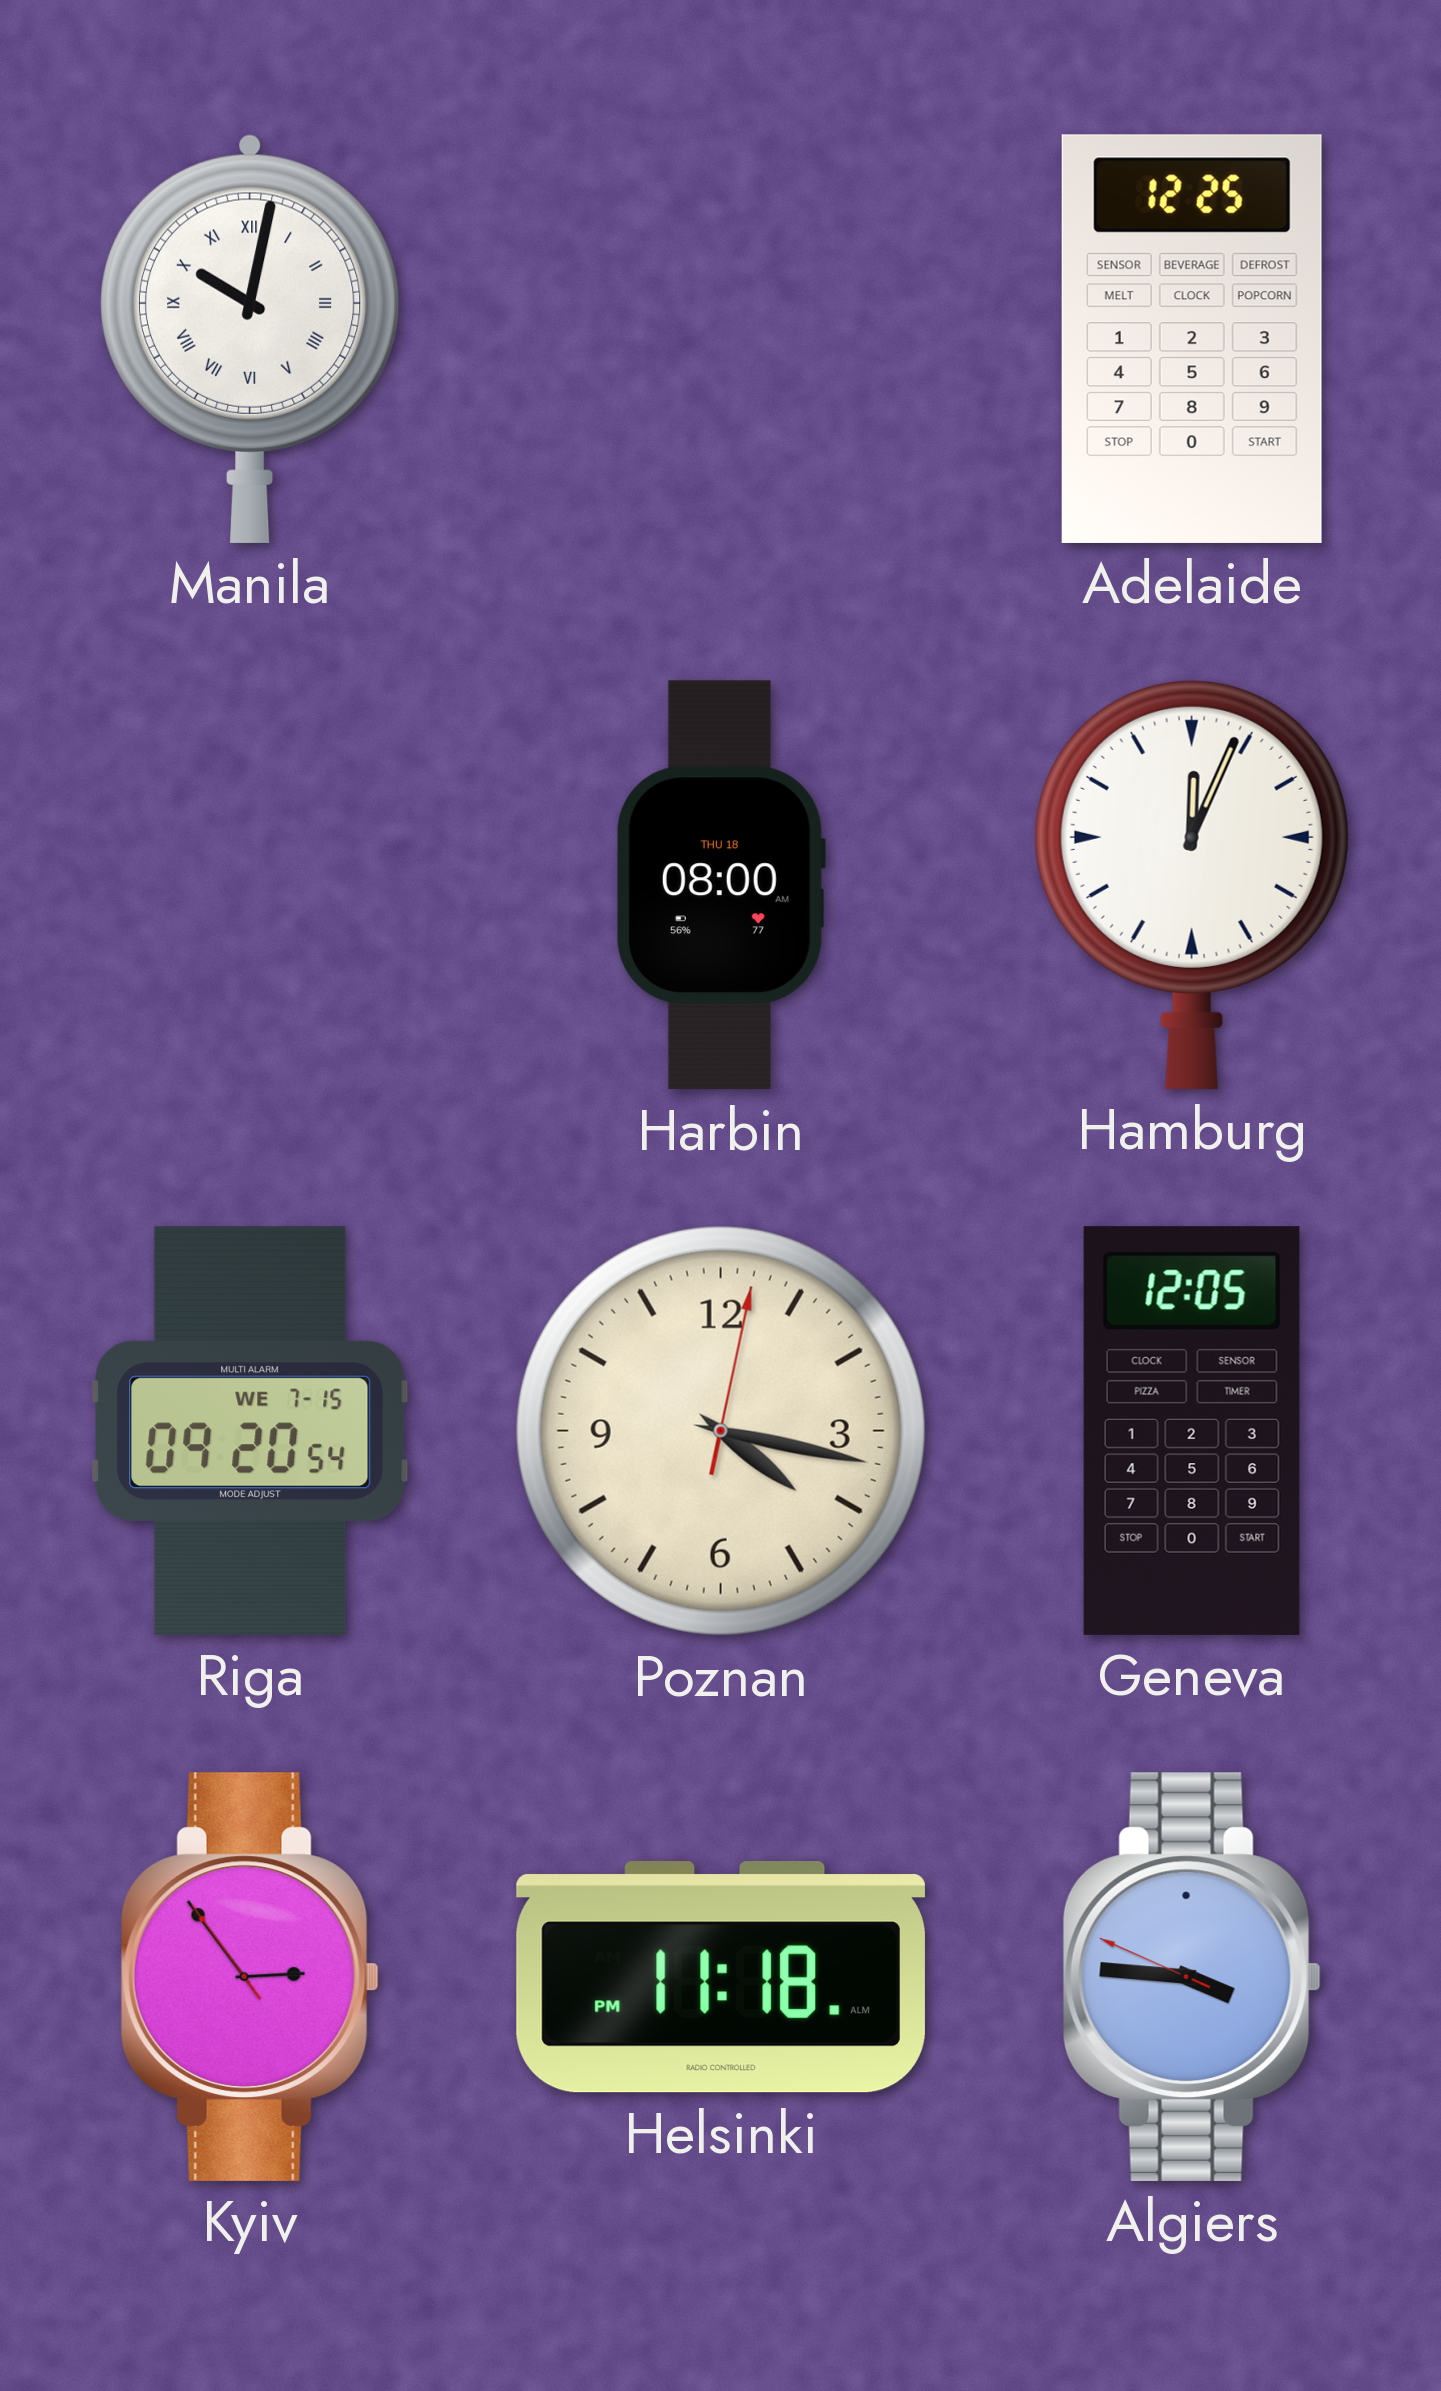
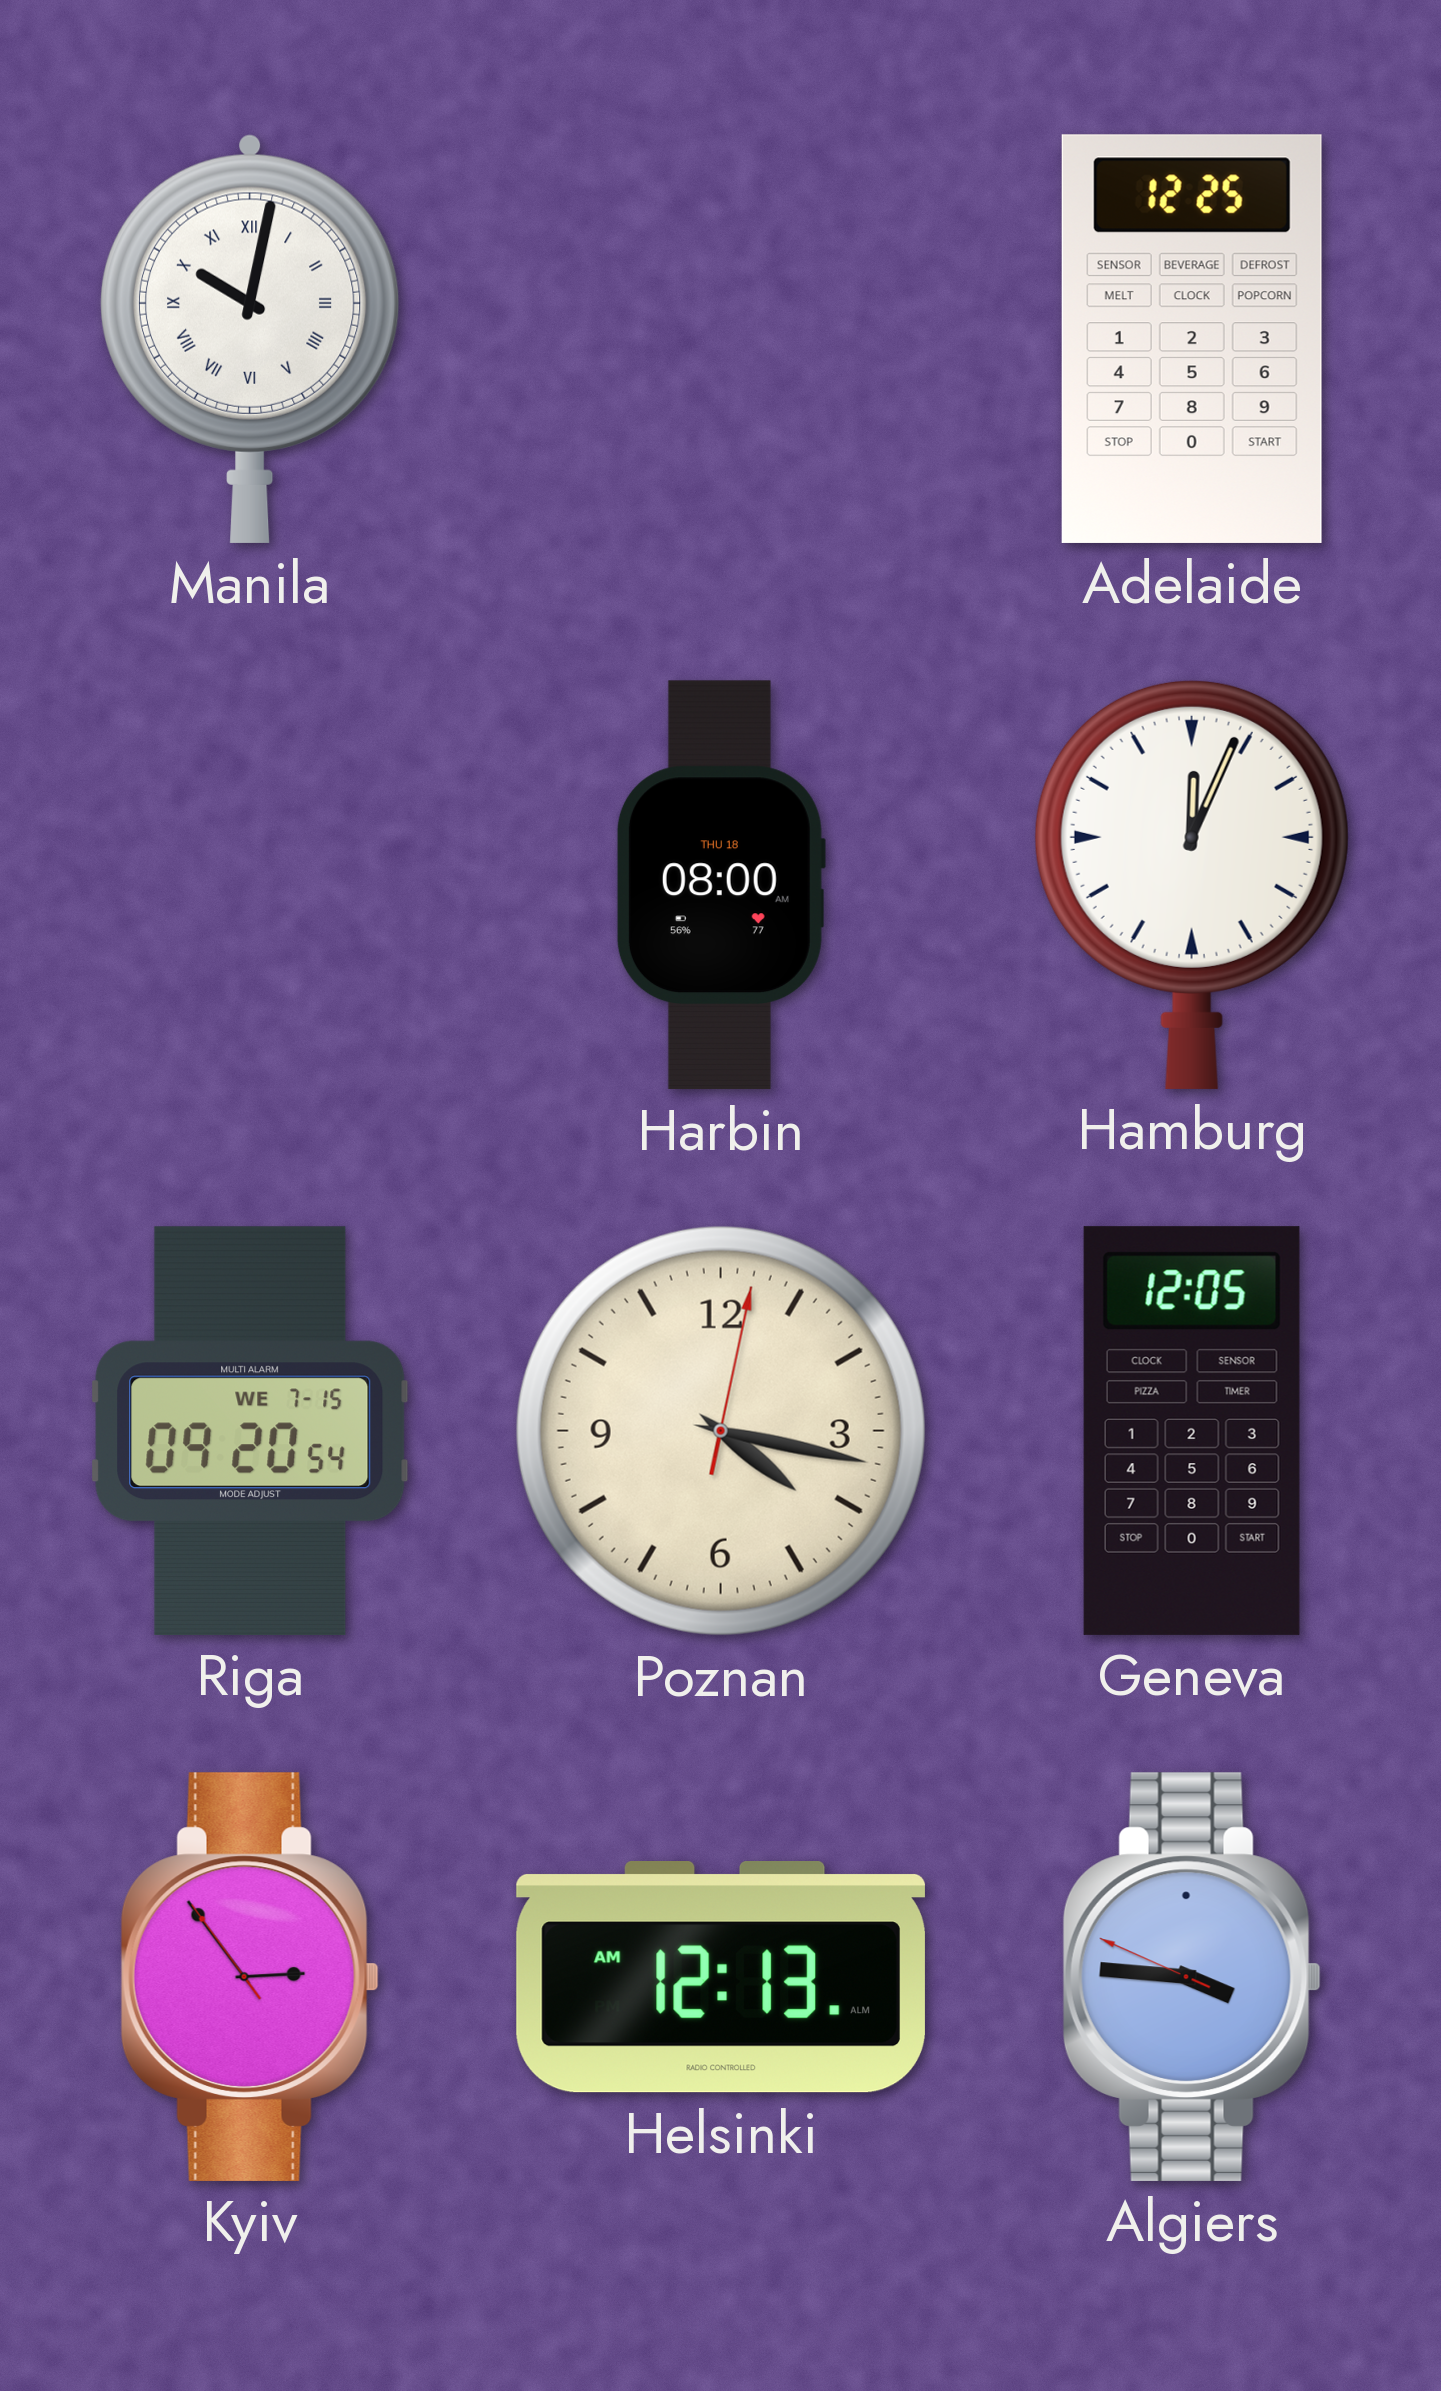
Helsinki: 11:18 -> 12:13 (721, 1978)
